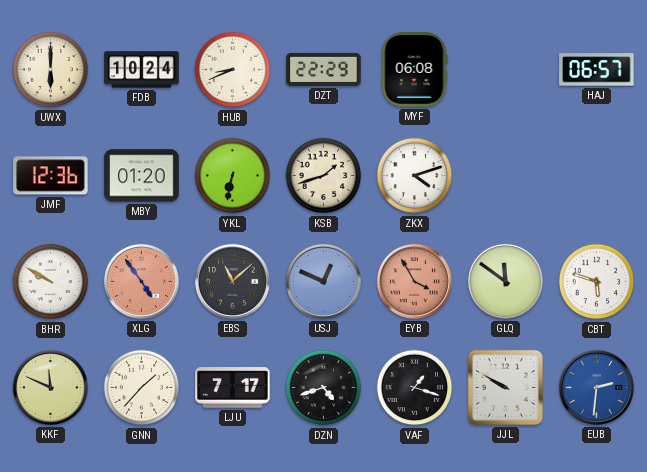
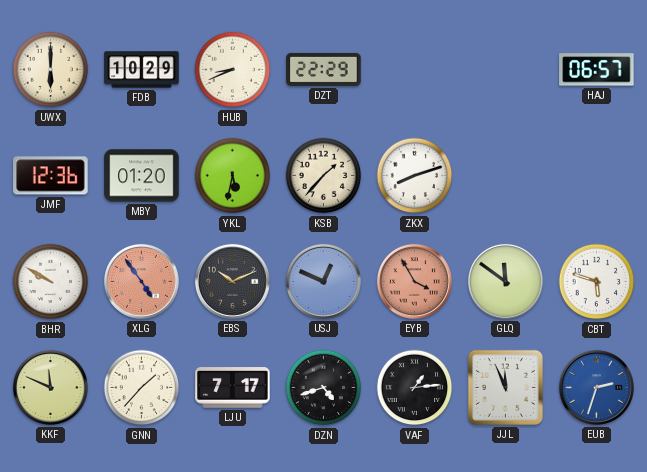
FDB: 10:24 -> 10:29 (142, 70)
MYF: 06:08 -> none (414, 70)
YKL: 6:32 -> 5:32 (233, 176)
KSB: 1:42 -> 1:37 (324, 176)
ZKX: 4:12 -> 8:12 (415, 176)
EBS: 11:08 -> 10:11 (232, 281)
VAF: 1:18 -> 1:14 (415, 388)
JJL: 9:50 -> 11:56 (505, 387)
EUB: 2:31 -> 2:33 (596, 387)
